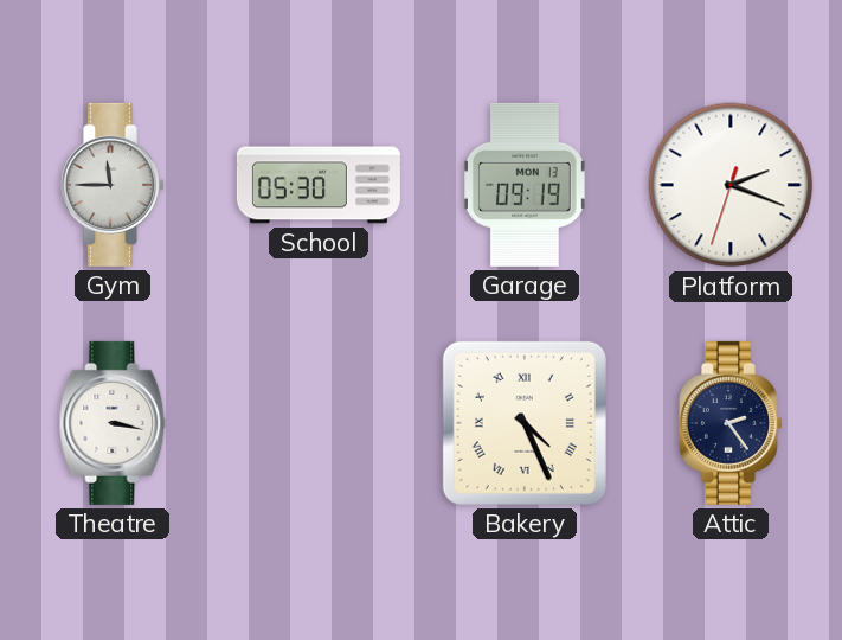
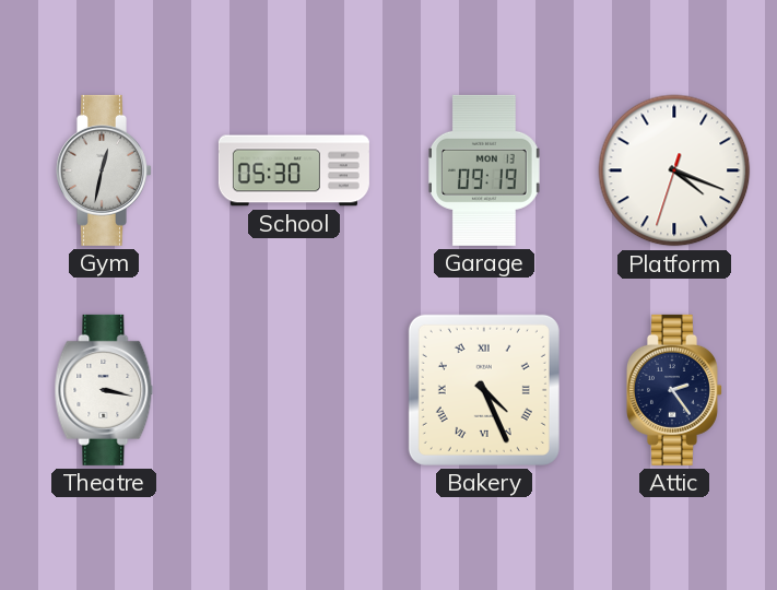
Gym: 11:45 -> 12:32 (104, 170)
Platform: 2:18 -> 4:18 (674, 170)
